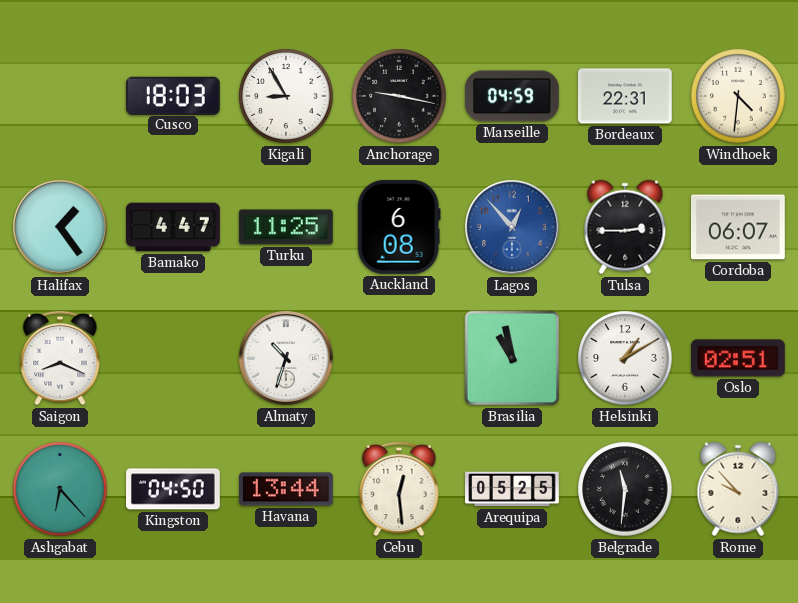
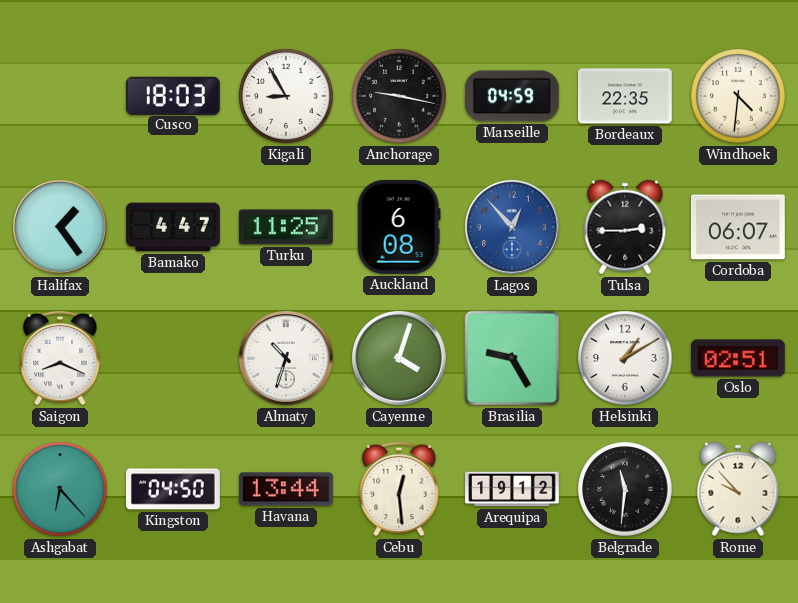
Bordeaux: 22:31 -> 22:35 (625, 96)
Cayenne: none -> 4:03 (400, 359)
Brasilia: 10:58 -> 9:25 (512, 358)
Arequipa: 05:25 -> 19:12 (512, 489)
